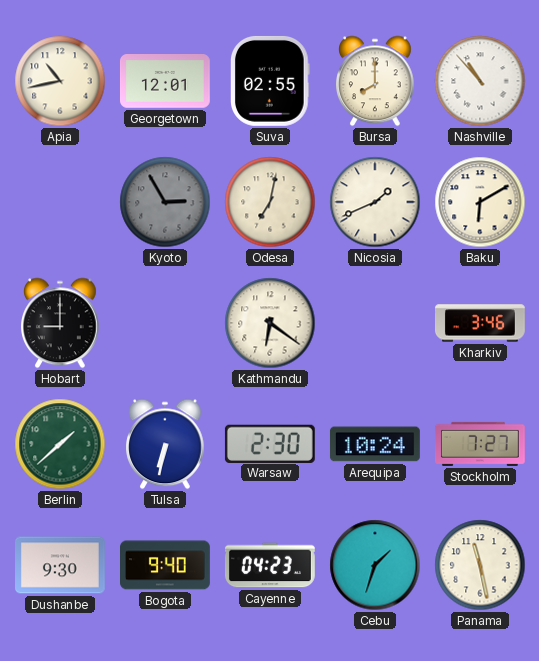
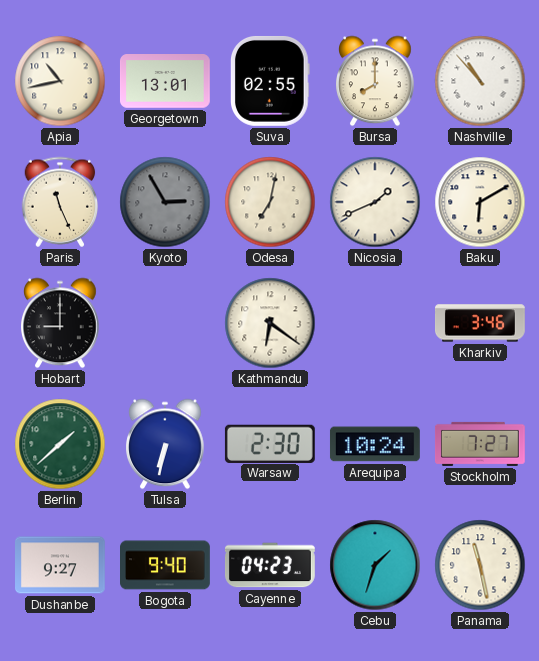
Georgetown: 12:01 -> 13:01 (165, 82)
Paris: none -> 11:26 (60, 202)
Dushanbe: 9:30 -> 9:27 (61, 565)
